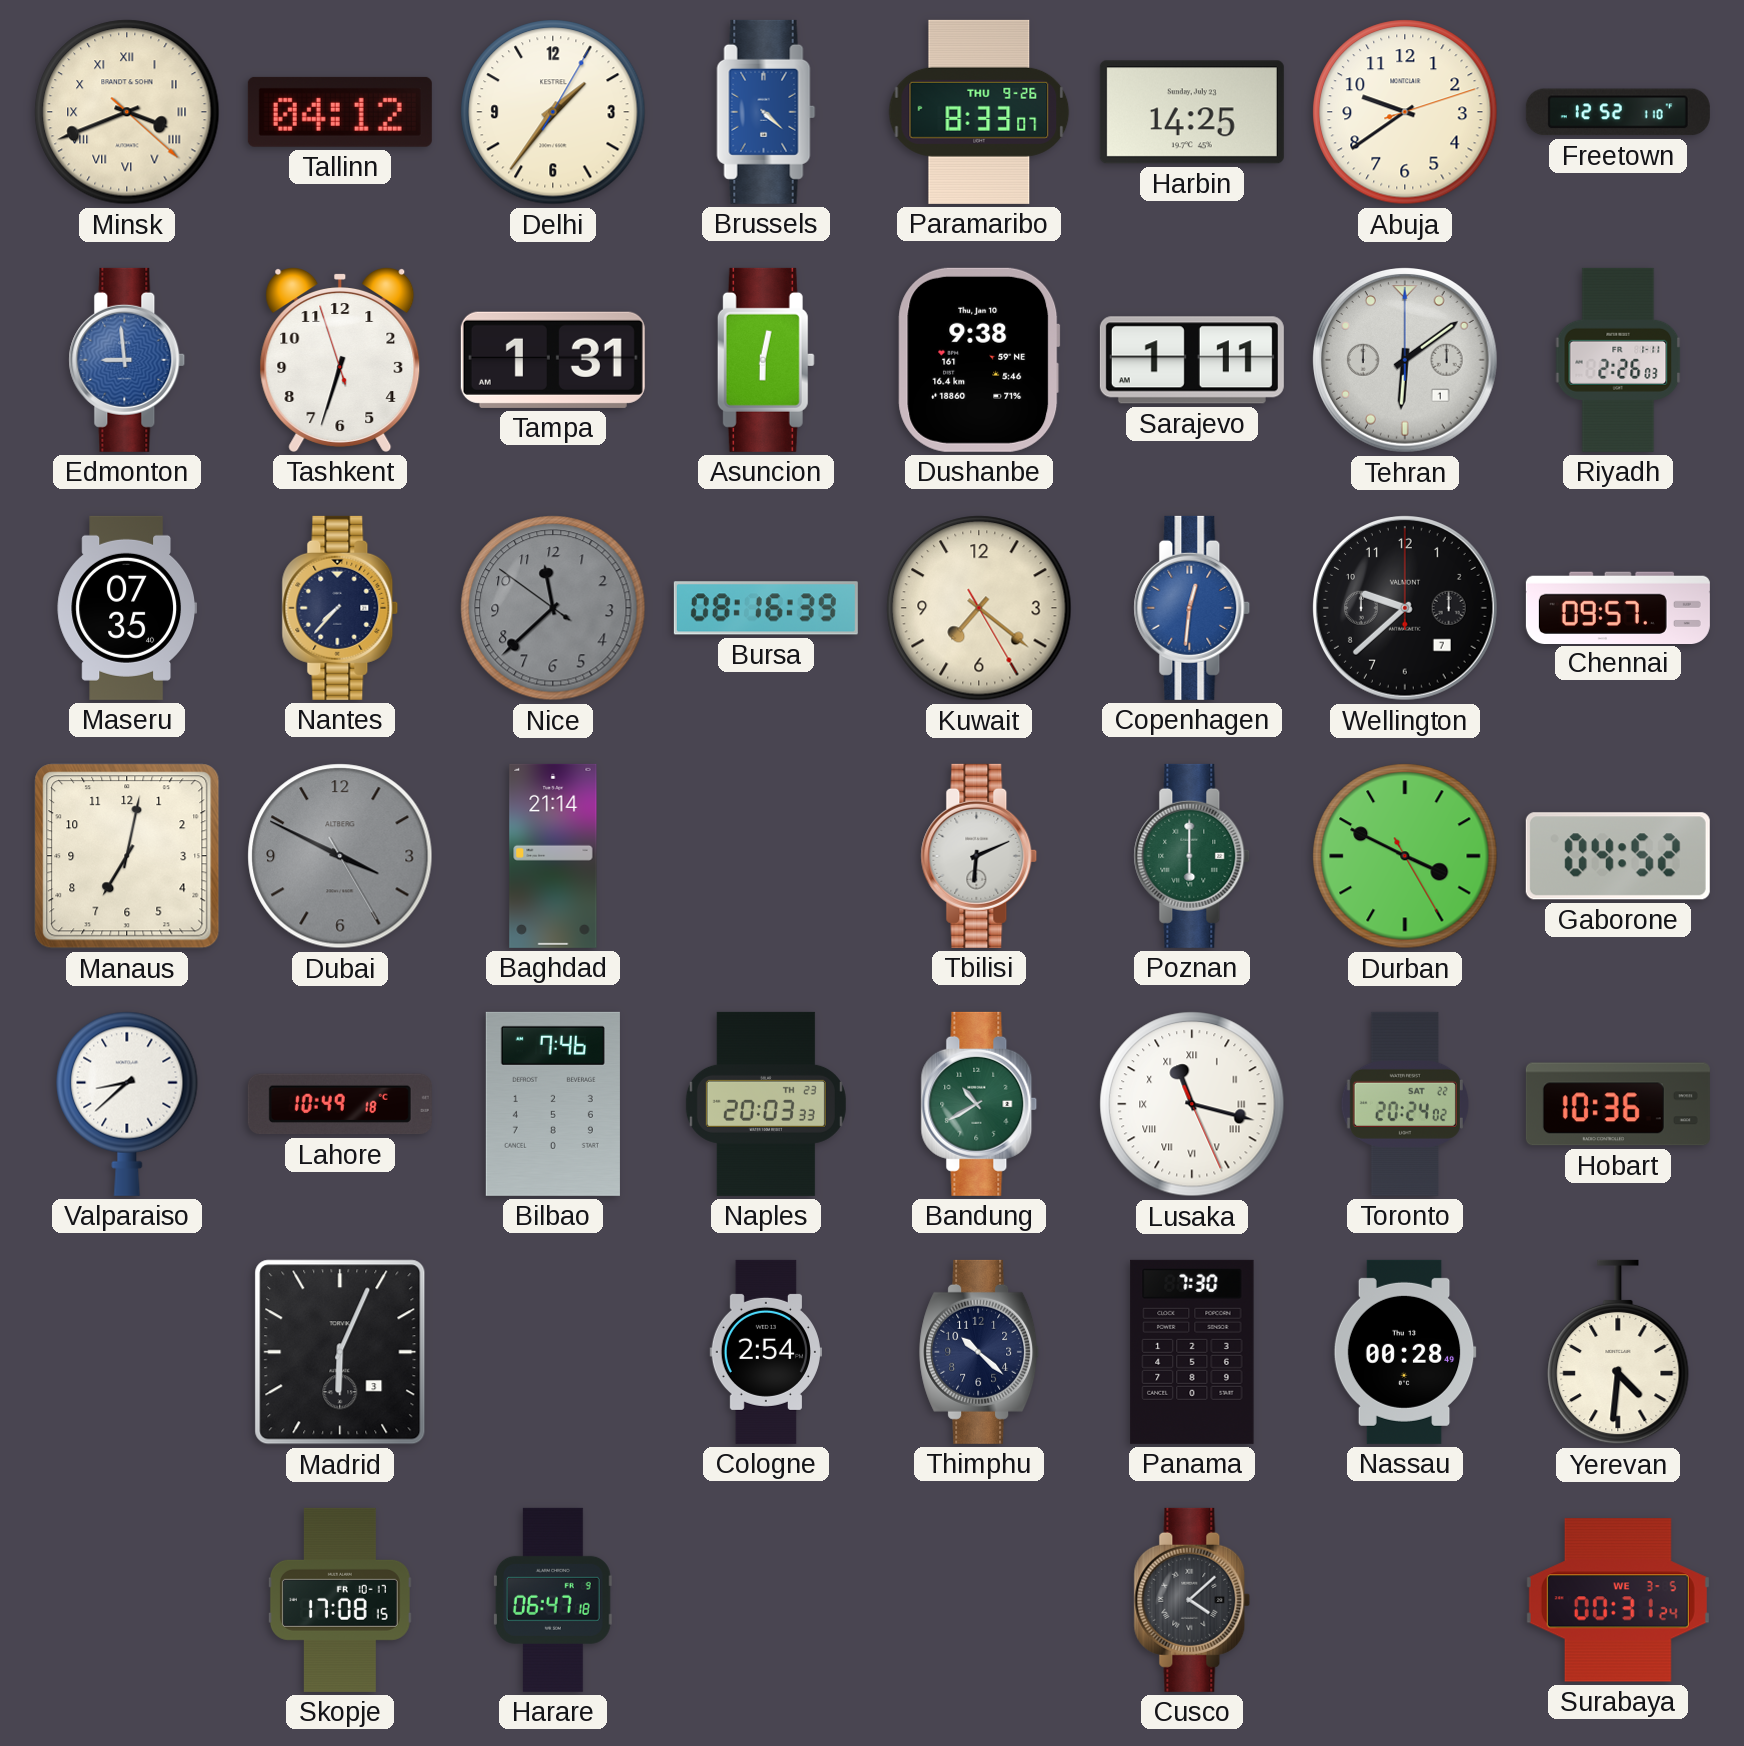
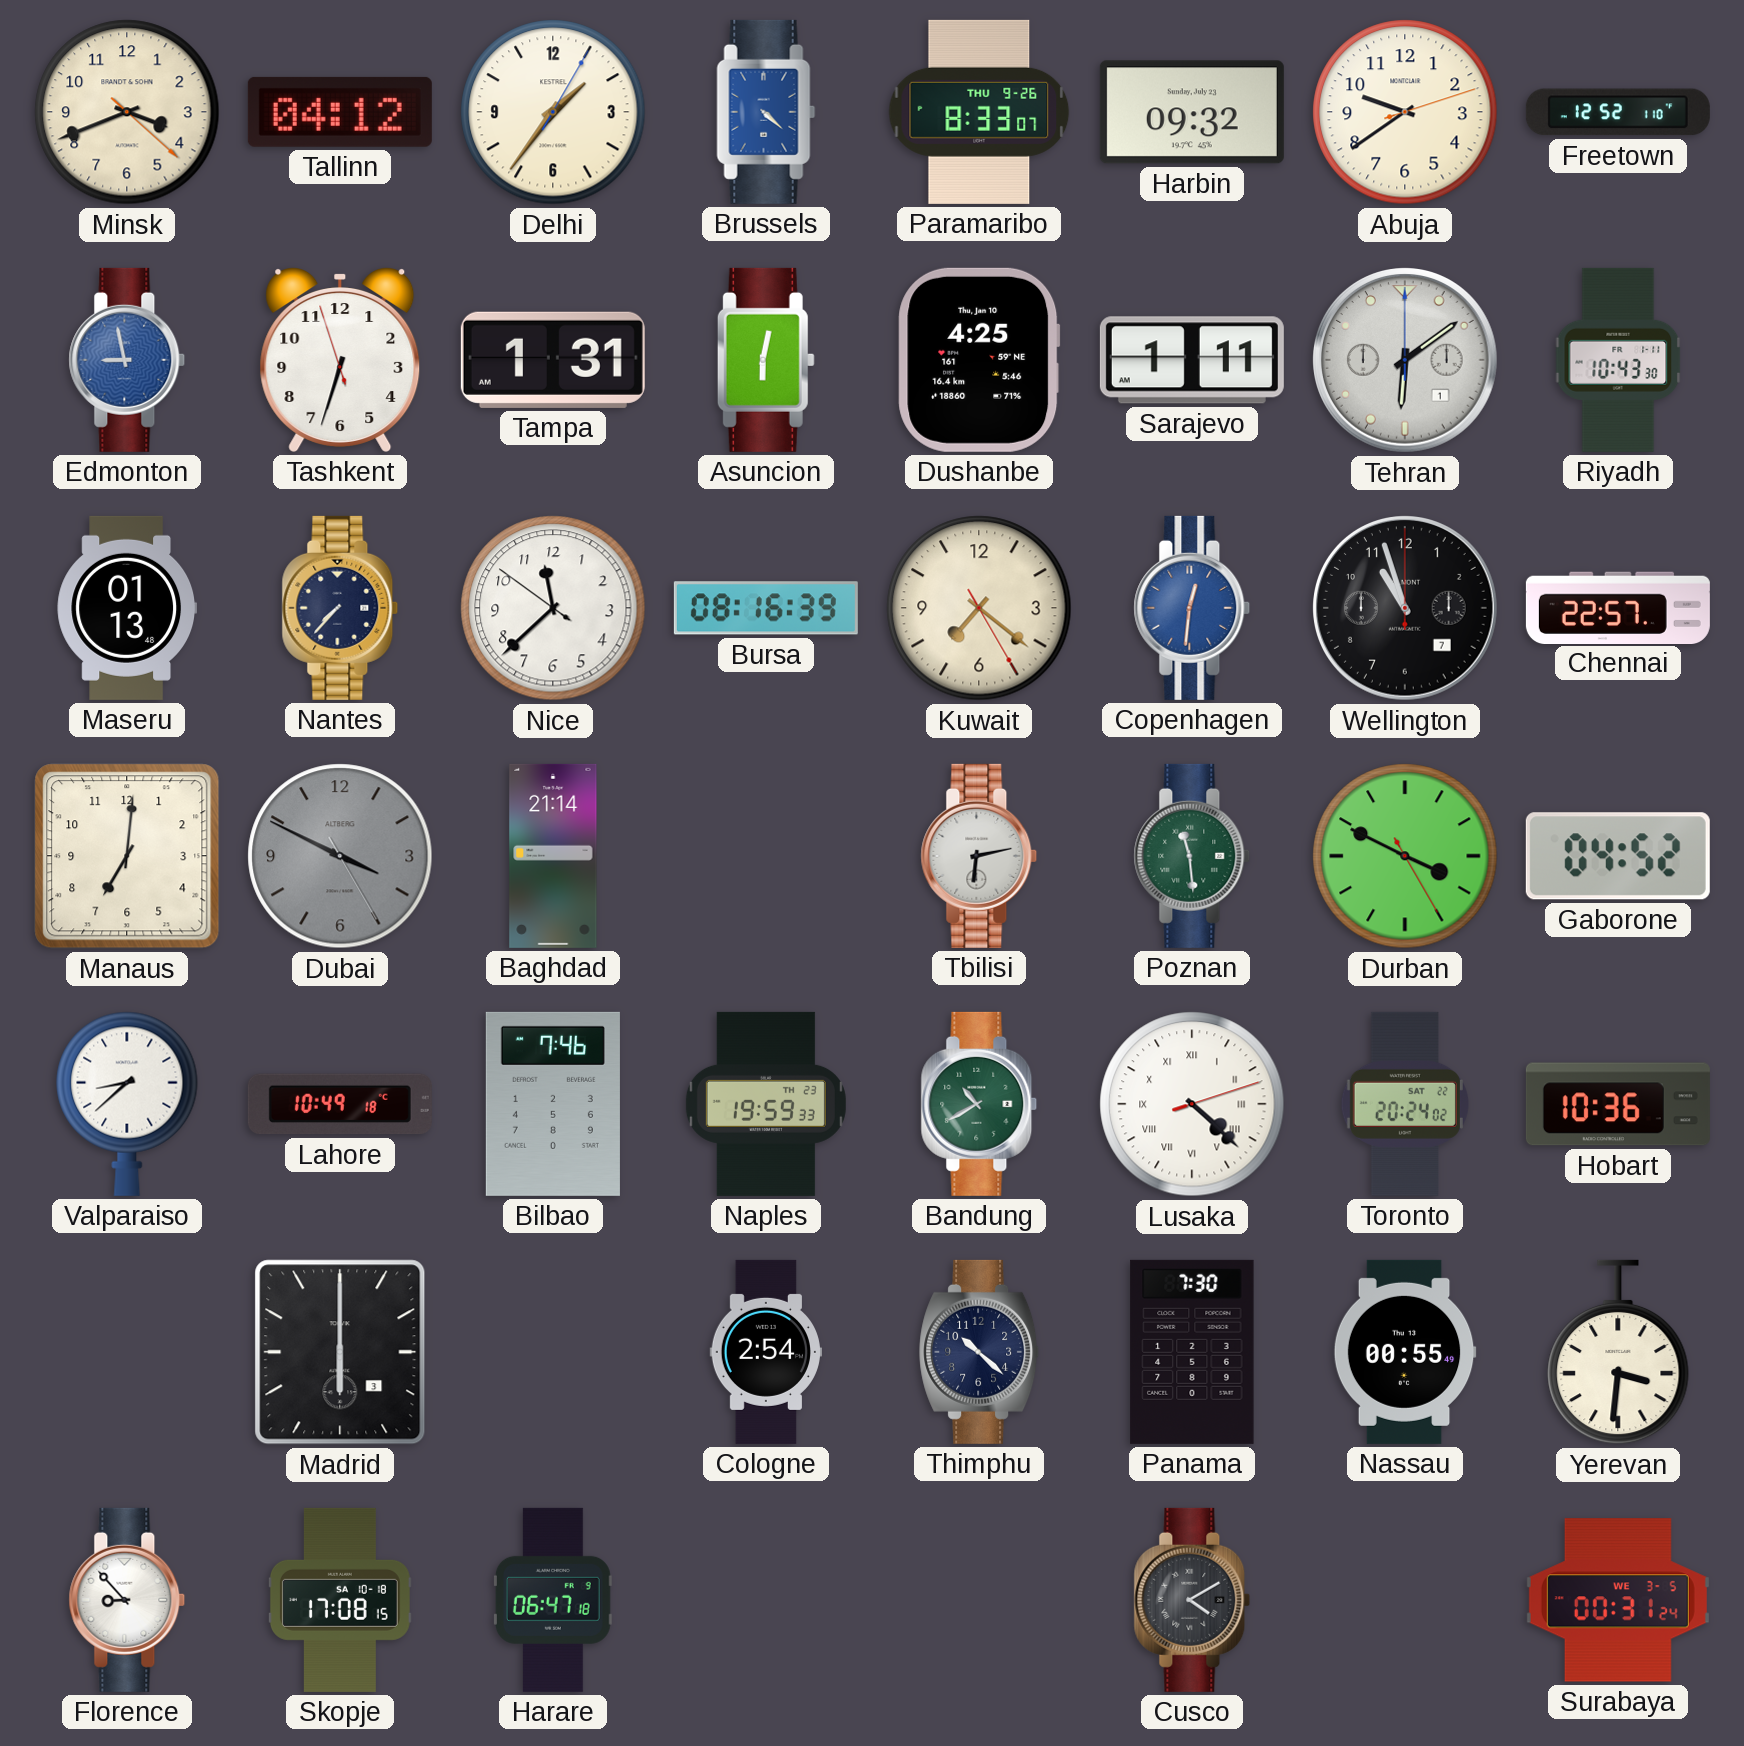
Minsk numerals: Roman -> Arabic (127, 112)
Harbin: 14:25 -> 09:32 (1192, 112)
Edmonton: 8:59 -> 8:58 (127, 360)
Dushanbe: 9:38 -> 4:25 (979, 360)
Riyadh: 2:26 -> 10:43 (1618, 360)
Maseru: 07:35 -> 01:13 (126, 608)
Nice dial: grey -> white (553, 608)
Wellington: 9:38 -> 10:57 (1406, 609)
Chennai: 09:57 -> 22:57 (1618, 607)
Manaus: 7:02 -> 7:01 (127, 856)
Tbilisi: 6:11 -> 6:13 (979, 856)
Poznan: 6:00 -> 11:29 (1192, 856)
Naples: 20:03 -> 19:59 (766, 1104)
Lusaka: 11:17 -> 4:22 (1192, 1104)
Madrid: 6:04 -> 6:00 (340, 1352)
Nassau: 00:28 -> 00:55 (1405, 1352)
Yerevan: 4:31 -> 3:31 (1618, 1352)
Florence: none -> 8:53 (127, 1600)
Skopje date: FR 10-17 -> SA 10-18 (340, 1600)
Cusco: 4:08 -> 4:10 (1192, 1600)
